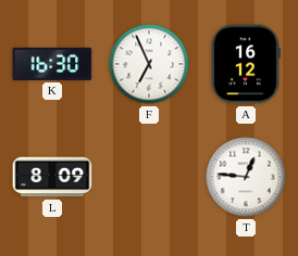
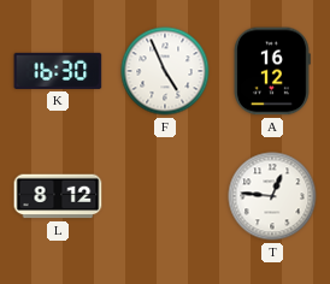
F: 6:56 -> 4:56 (165, 71)
L: 8:09 -> 8:12 (58, 196)
